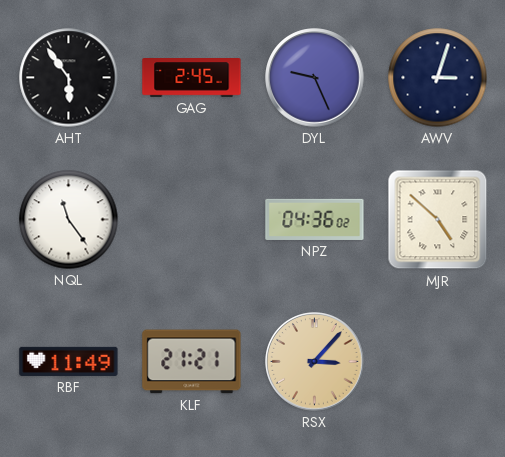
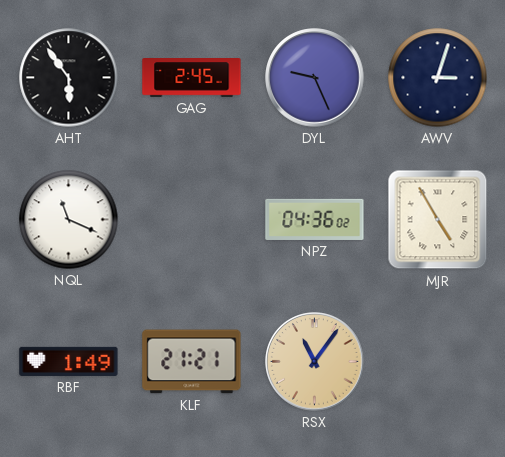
NQL: 11:24 -> 11:19 (69, 220)
MJR: 4:52 -> 4:55 (438, 220)
RBF: 11:49 -> 1:49 (69, 361)
RSX: 3:07 -> 11:06 (315, 362)
